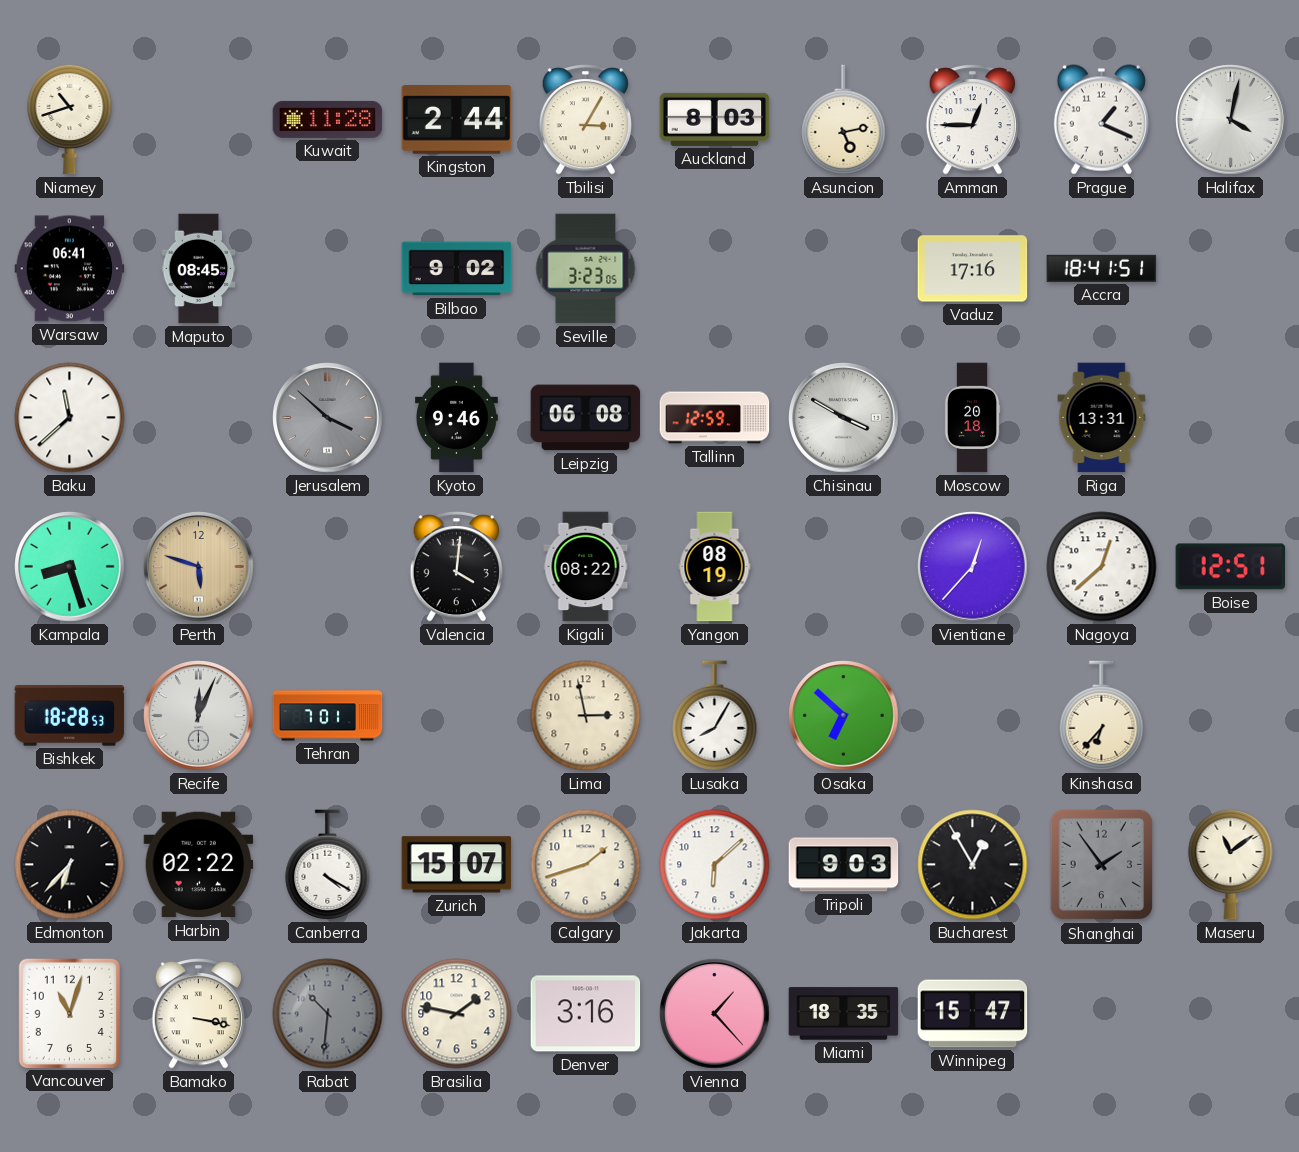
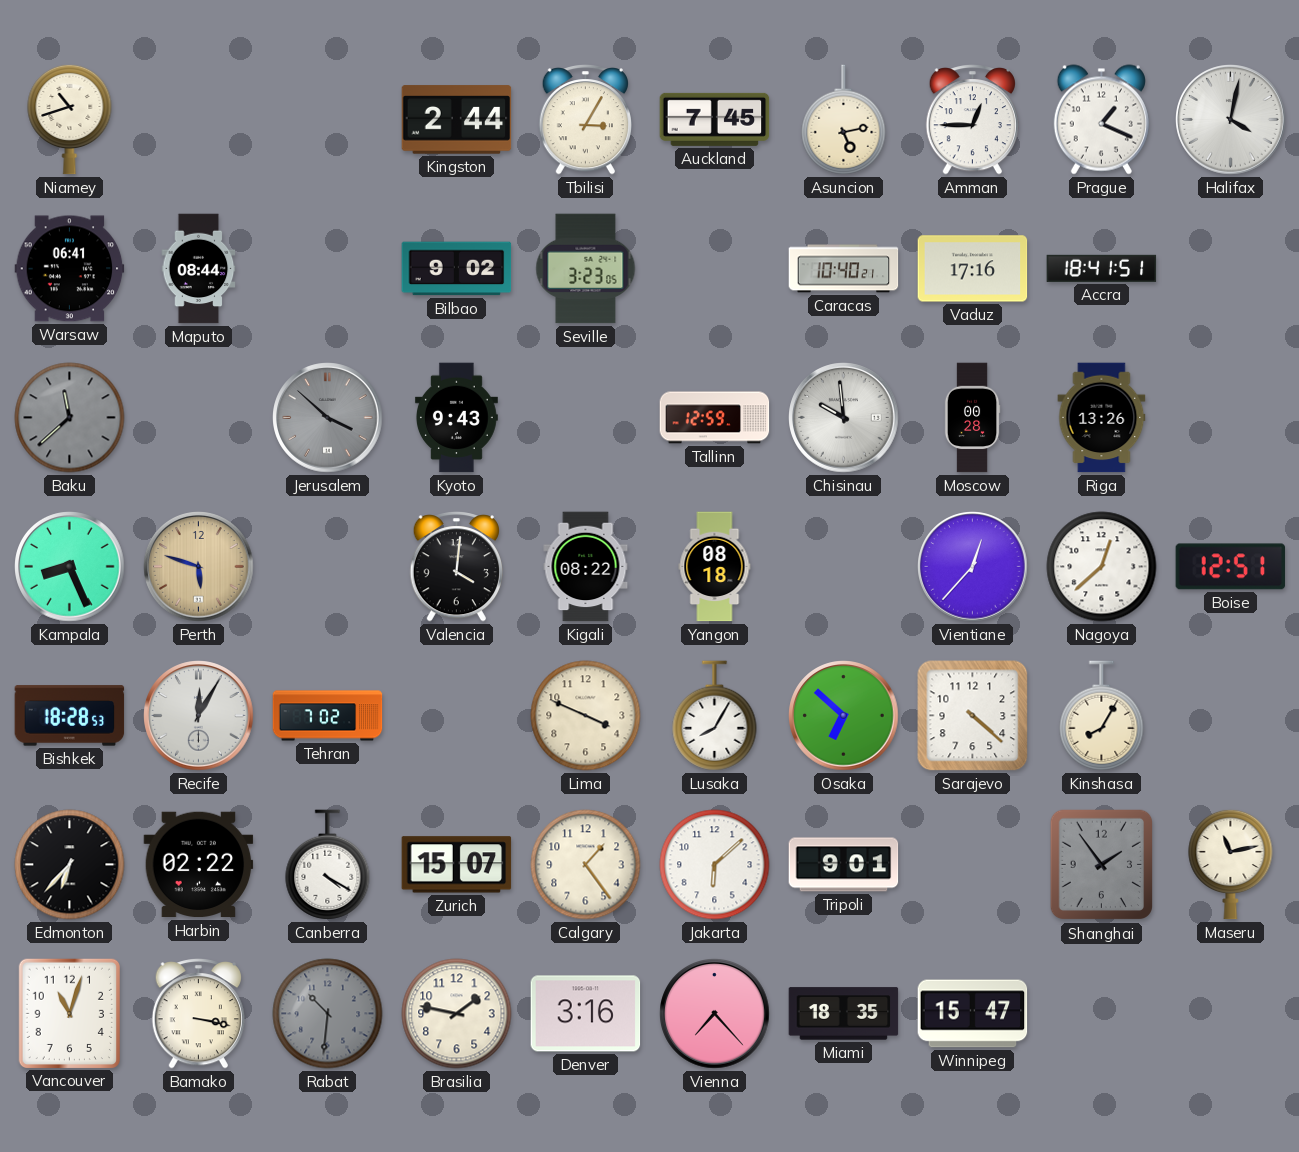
Kuwait: 11:28 -> none (328, 119)
Auckland: 8:03 -> 7:45 (715, 119)
Maputo: 08:45 -> 08:44 (199, 269)
Caracas: none -> 10:40 (844, 269)
Baku dial: white -> grey (70, 418)
Kyoto: 9:46 -> 9:43 (456, 418)
Leipzig: 06:08 -> none (586, 418)
Chisinau: 3:50 -> 9:59 (844, 418)
Moscow: 20:18 -> 00:28 (972, 418)
Riga: 13:31 -> 13:26 (1102, 418)
Kampala: 8:27 -> 8:26 (70, 567)
Yangon: 08:19 -> 08:18 (715, 567)
Recife: 12:04 -> 12:05 (199, 716)
Tehran: 7:01 -> 7:02 (328, 716)
Lima: 2:58 -> 3:49 (586, 716)
Sarajevo: none -> 4:22 (973, 716)
Kinshasa: 6:37 -> 8:05 (1102, 716)
Calgary: 1:42 -> 1:24 (586, 865)
Tripoli: 9:03 -> 9:01 (844, 865)
Bucharest: 12:55 -> none (973, 865)
Maseru: 11:09 -> 11:13 (1231, 864)
Vienna: 1:23 -> 7:23 (715, 1014)
